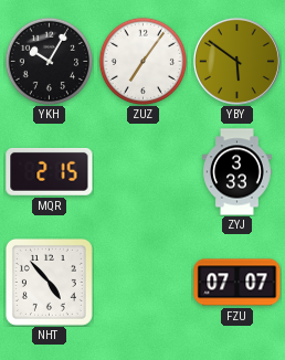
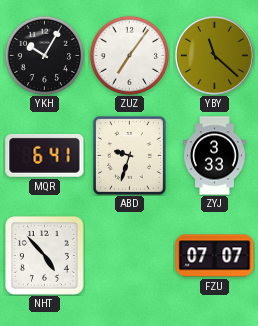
YBY: 5:51 -> 11:22 (214, 55)
MQR: 2:15 -> 6:41 (45, 155)
ABD: none -> 9:33 (129, 155)
